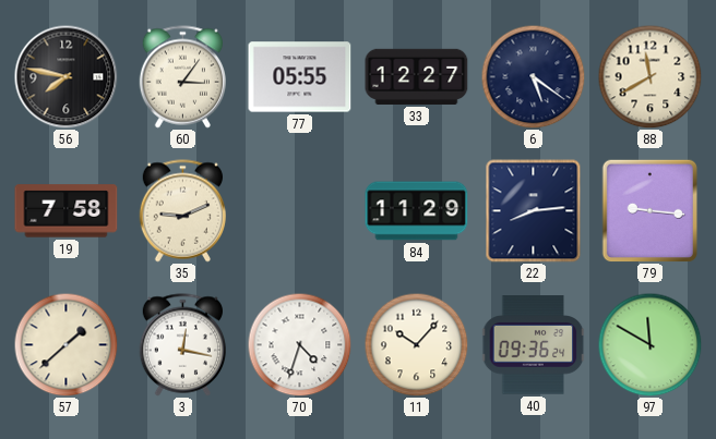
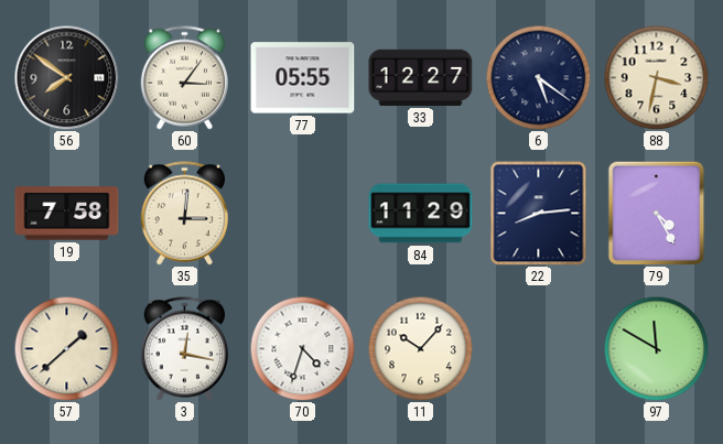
56: 7:47 -> 7:51 (66, 77)
88: 11:40 -> 3:32 (656, 77)
35: 9:11 -> 3:01 (184, 214)
79: 9:16 -> 4:25 (657, 213)
40: 09:36 -> none (533, 345)
